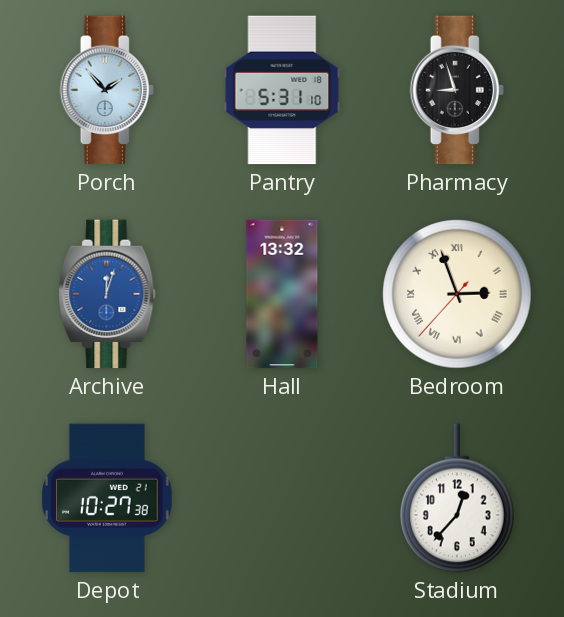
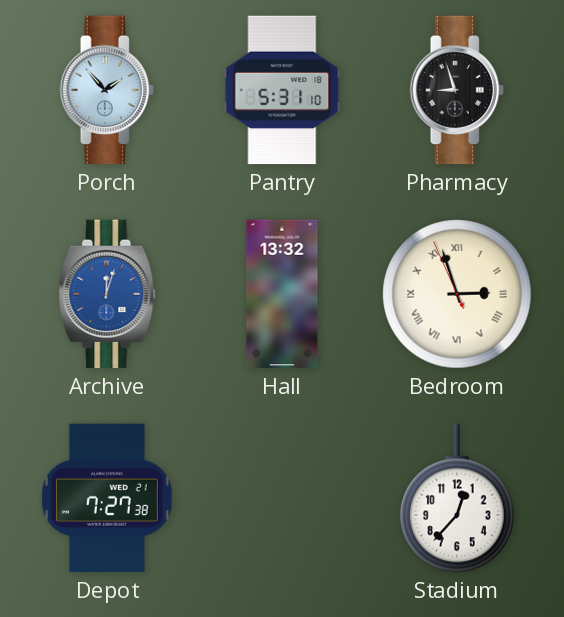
Bedroom: 2:56:37 -> 2:56:56 (457, 294)
Depot: 10:27 -> 7:27 (108, 498)
